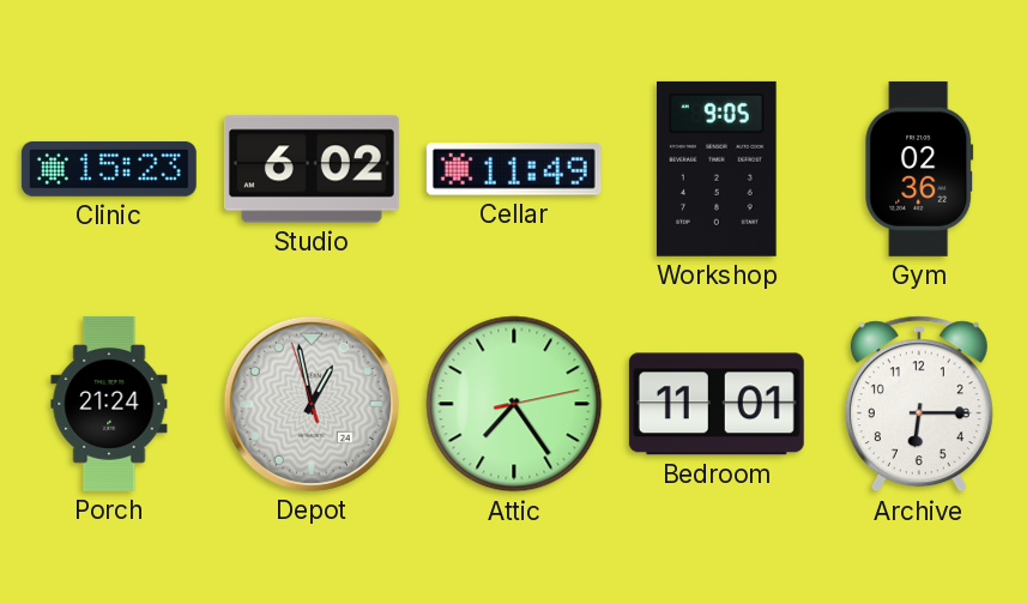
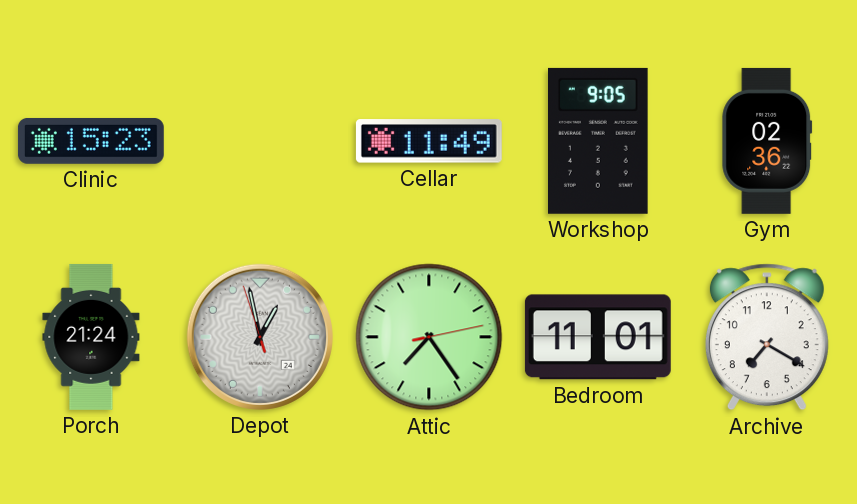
Studio: 6:02 -> none (312, 169)
Archive: 6:15 -> 7:20 (767, 337)
